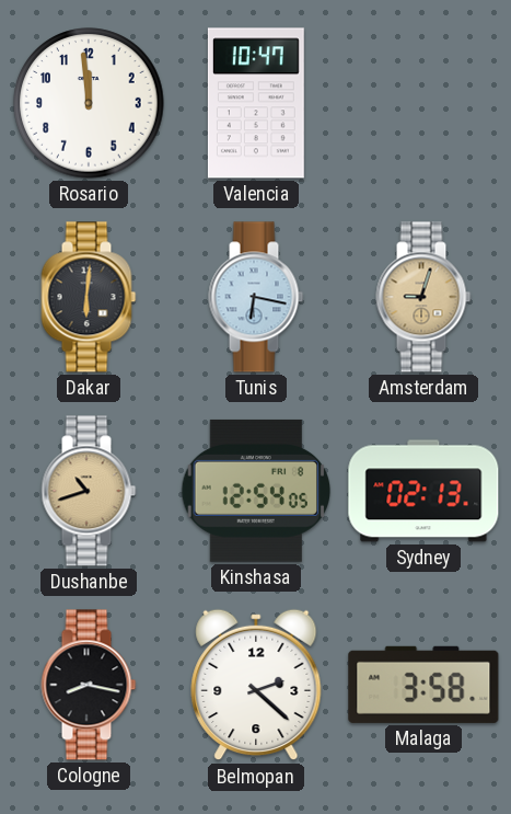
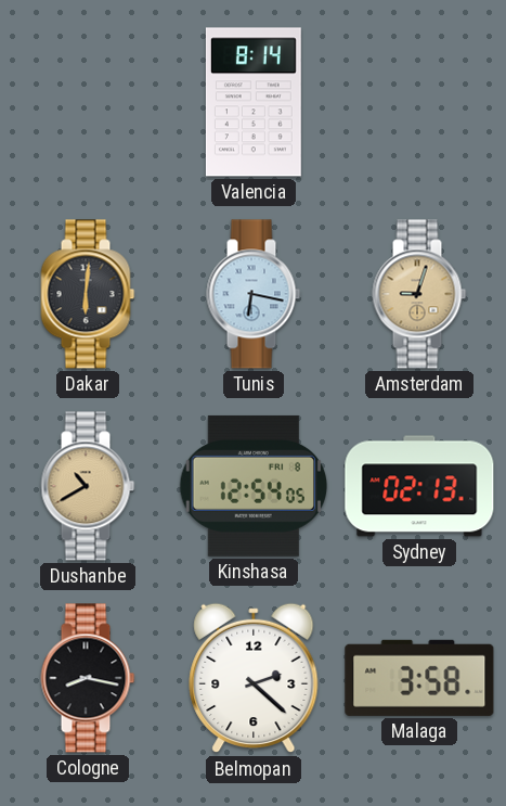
Rosario: 11:59 -> none (89, 103)
Valencia: 10:47 -> 8:14 (254, 102)
Dushanbe: 10:42 -> 10:40 (88, 486)
